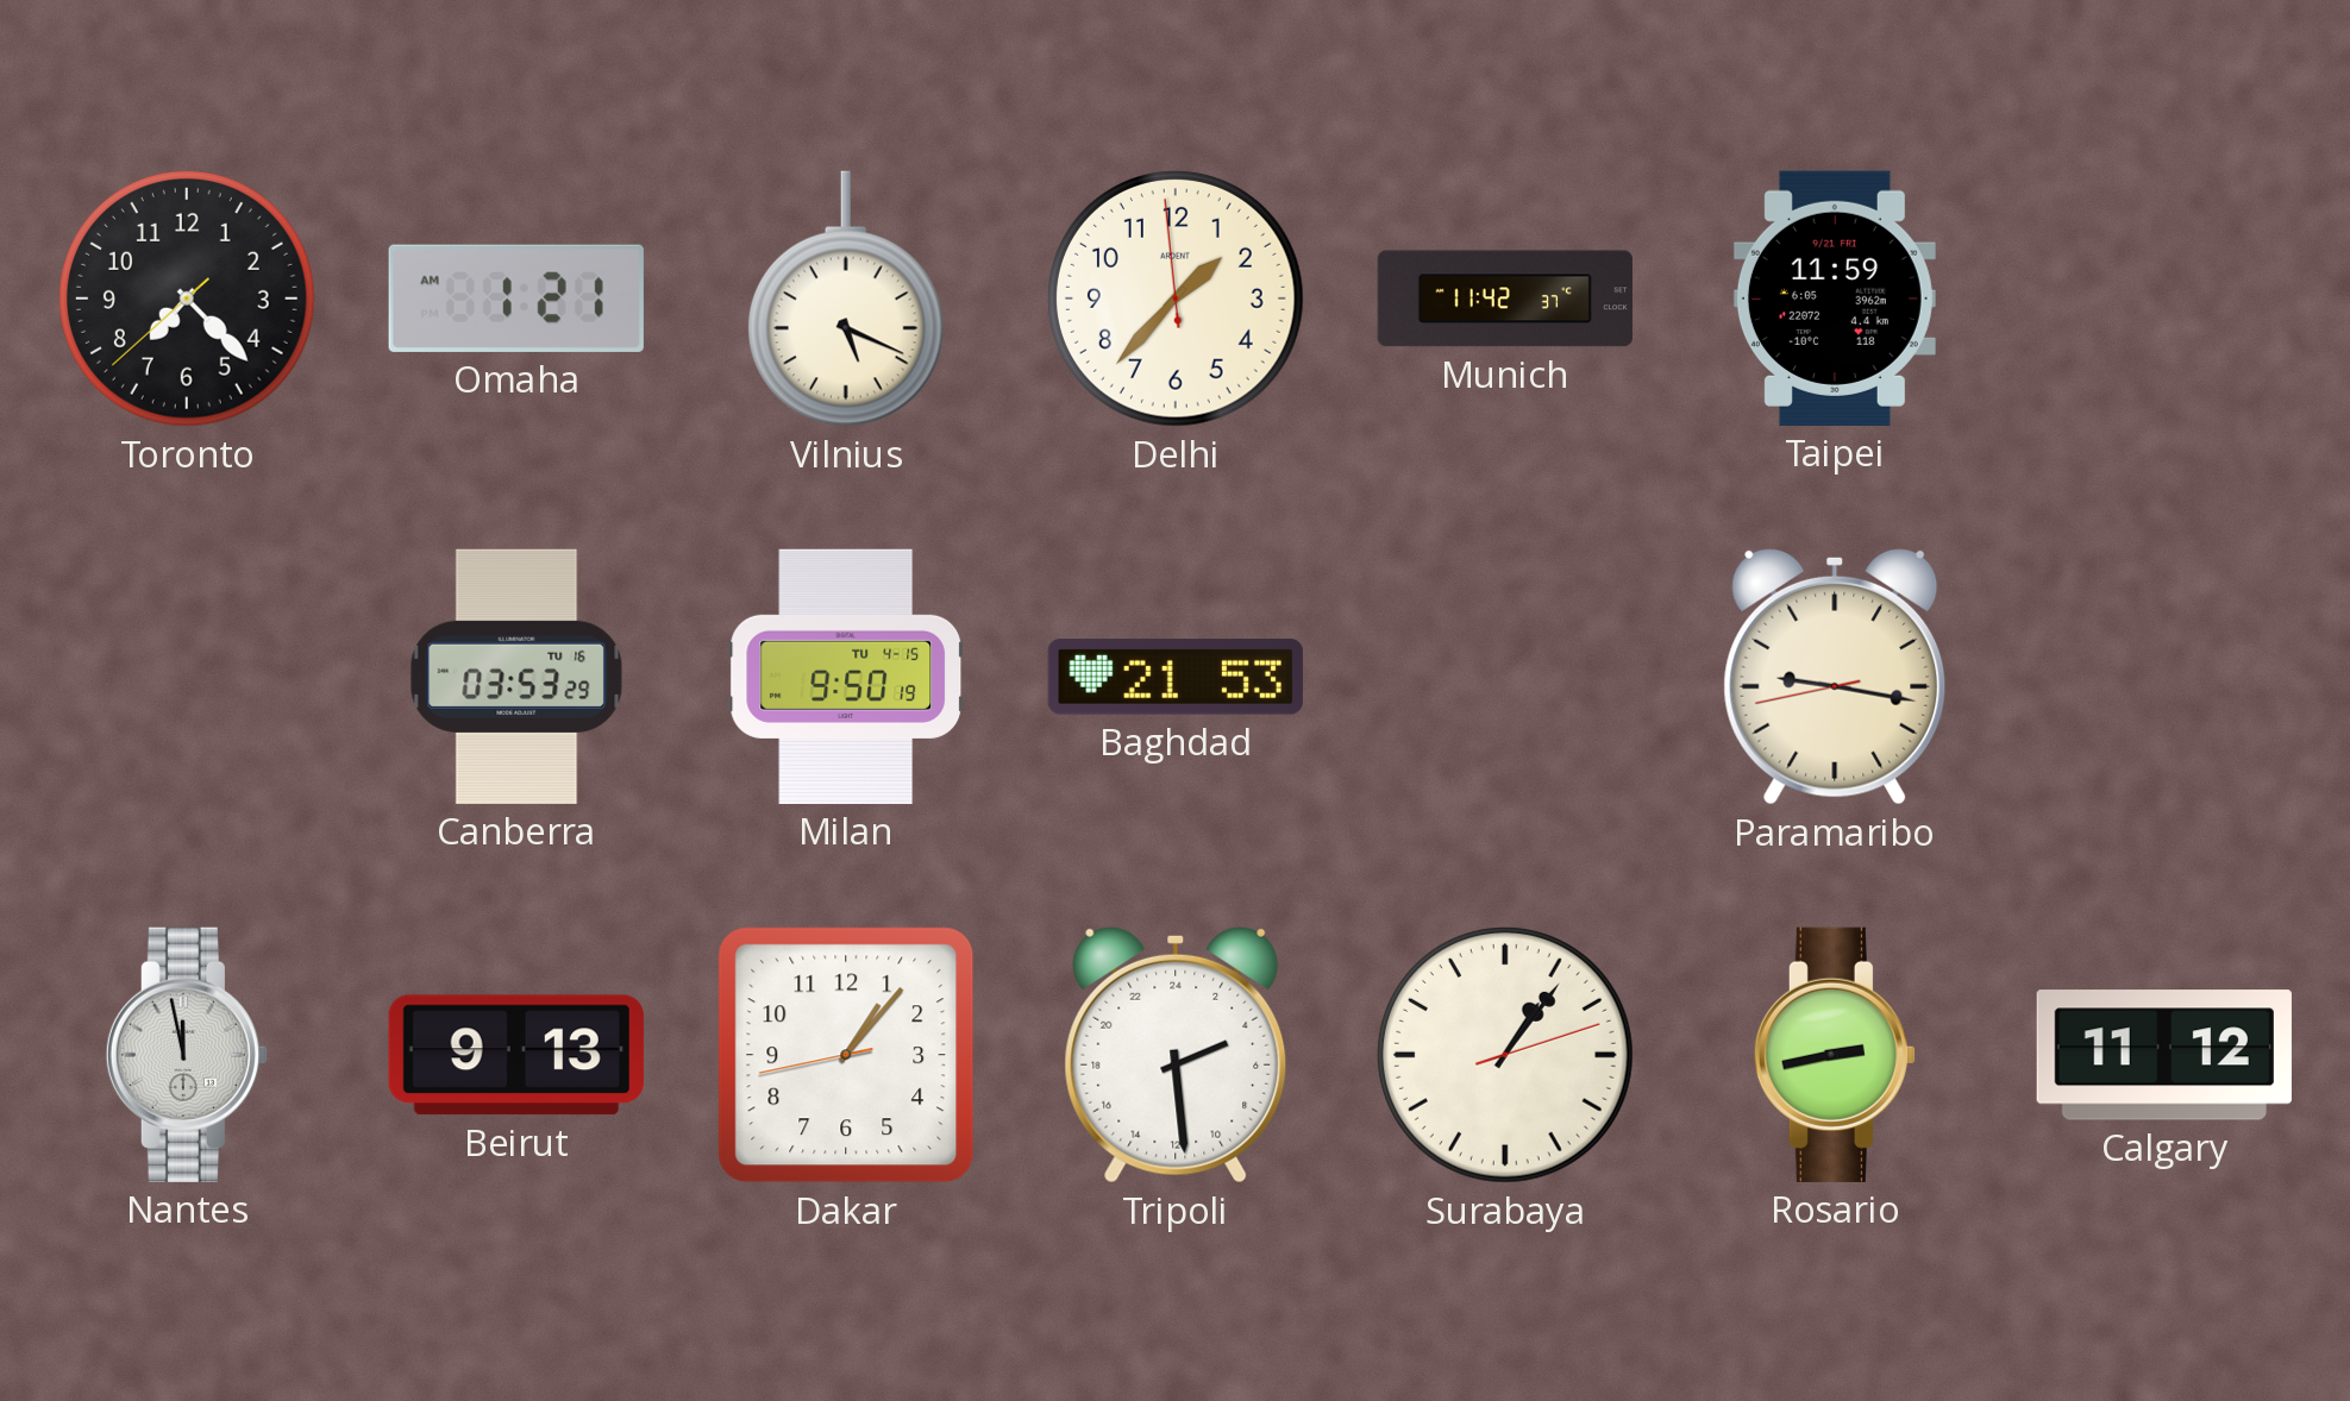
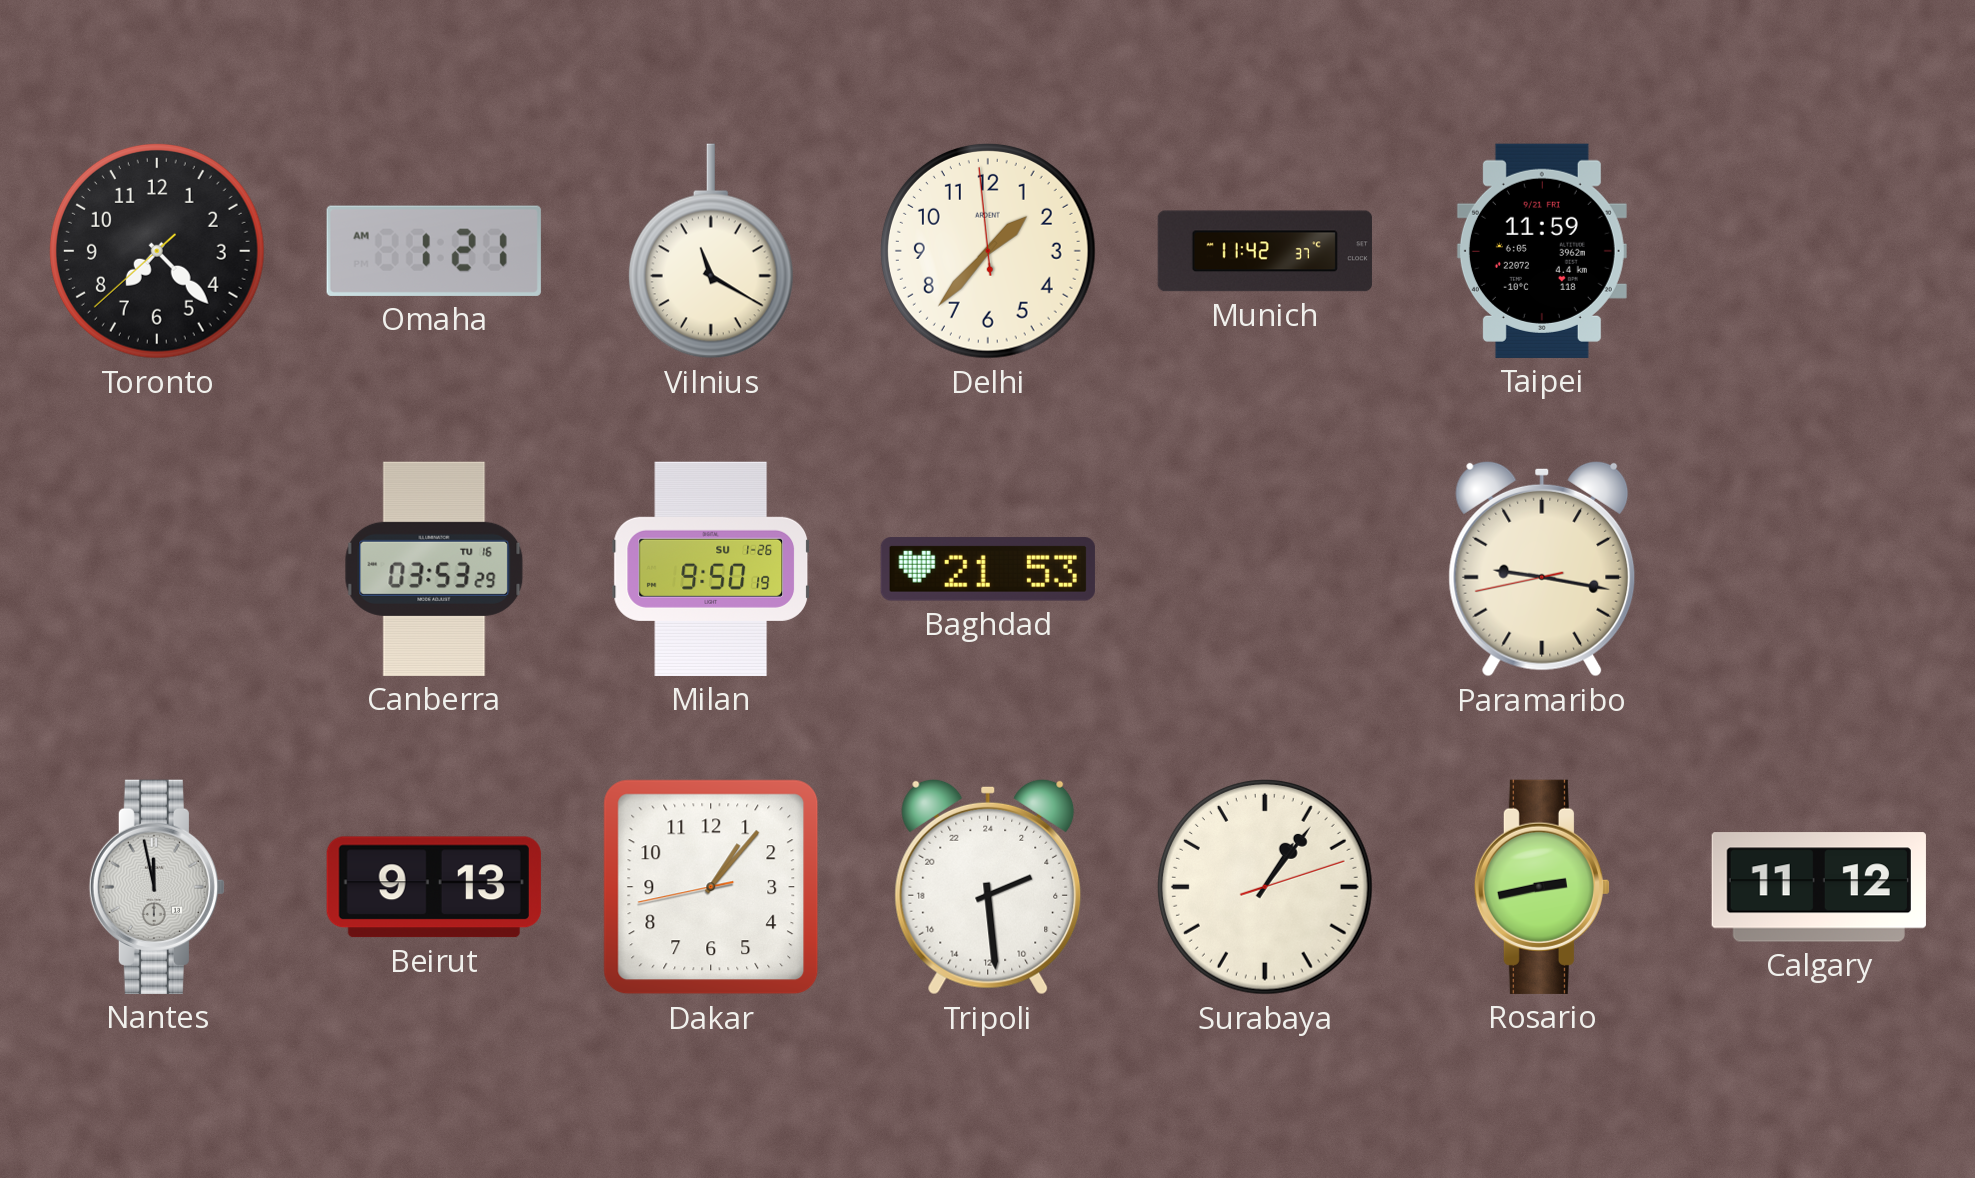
Vilnius: 5:19 -> 11:20 (711, 251)
Milan date: TU 4-15 -> SU 1-26 (710, 569)
